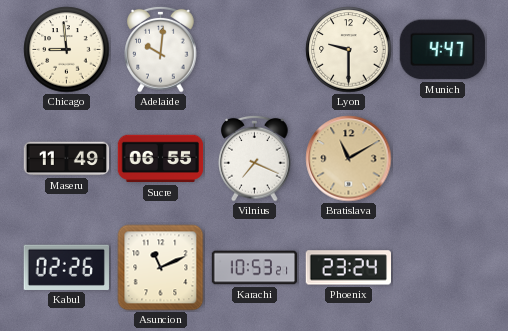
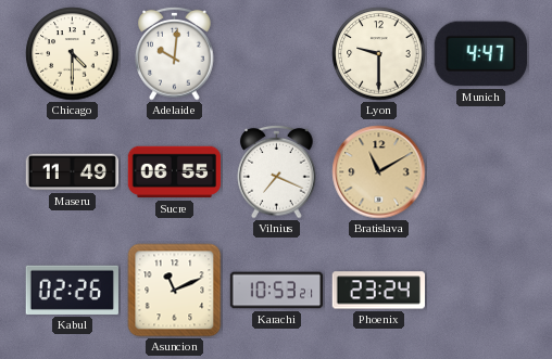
Chicago: 8:59 -> 4:30 (73, 54)
